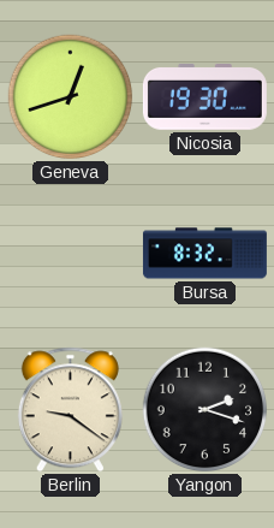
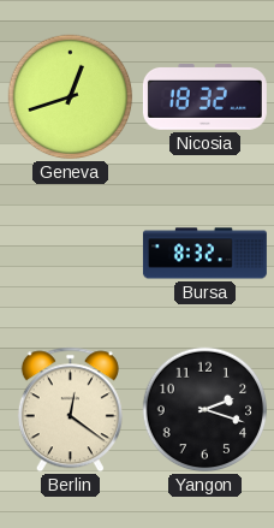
Nicosia: 19:30 -> 18:32 (204, 97)
Berlin: 9:21 -> 12:21 (70, 410)
